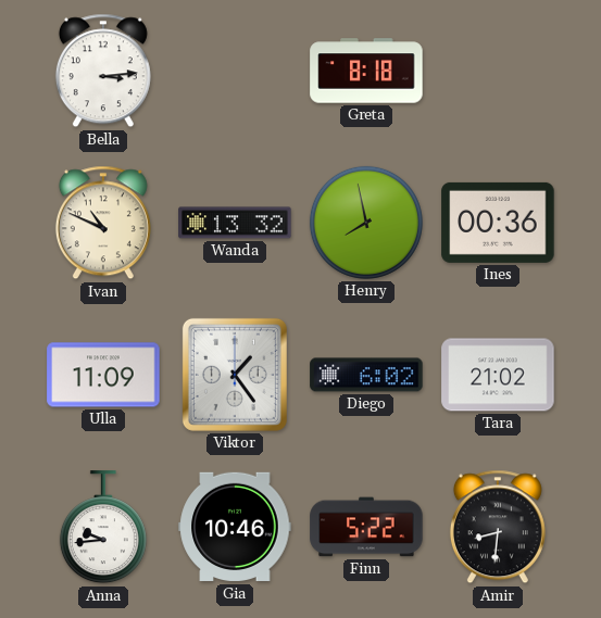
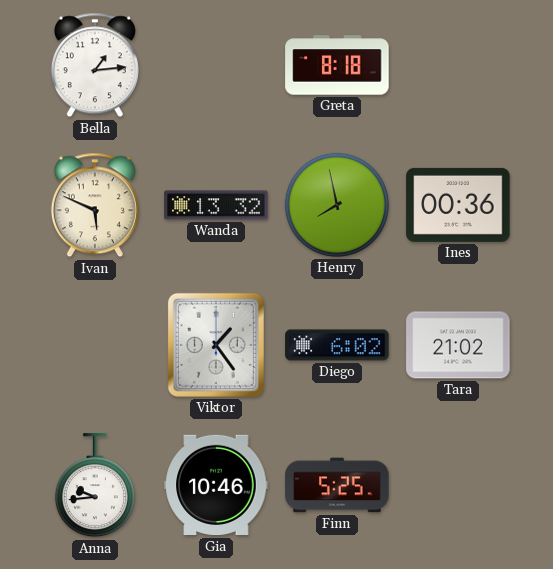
Bella: 3:14 -> 1:14 (95, 65)
Ivan: 10:49 -> 5:49 (95, 205)
Ulla: 11:09 -> none (103, 375)
Finn: 5:22 -> 5:25 (337, 485)
Amir: 8:31 -> none (498, 527)
